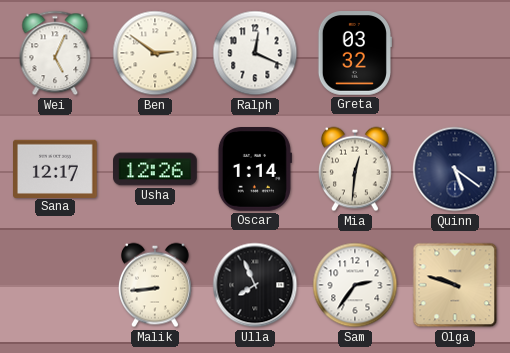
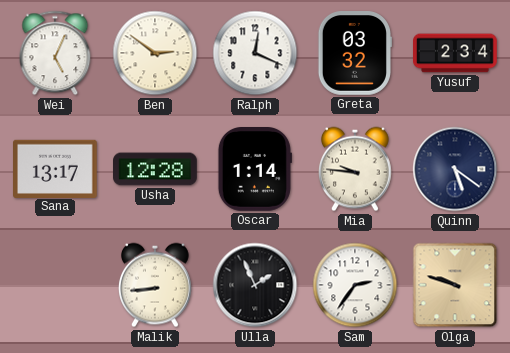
Yusuf: none -> 2:34 (456, 53)
Sana: 12:17 -> 13:17 (56, 168)
Usha: 12:26 -> 12:28 (156, 169)
Mia: 12:31 -> 9:46 (356, 169)
Ulla: 7:56 -> 1:56 (255, 285)
